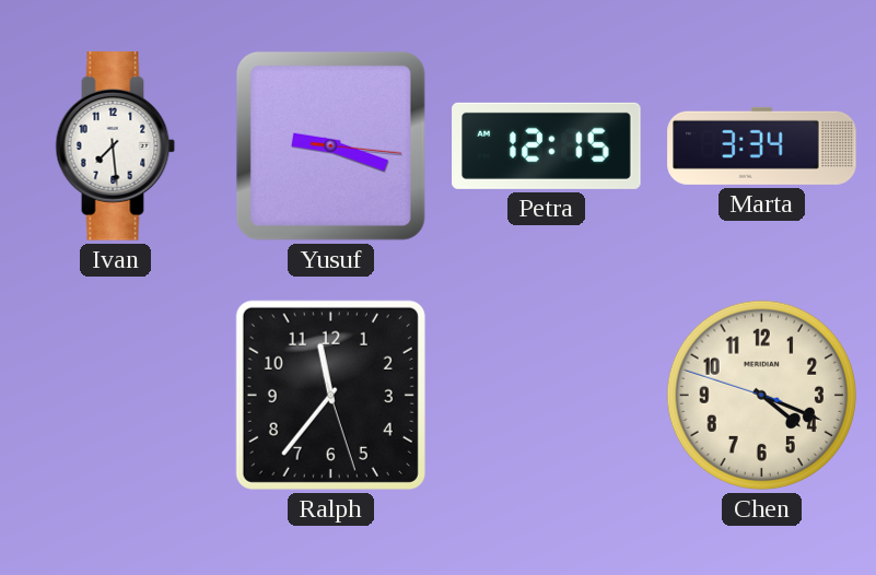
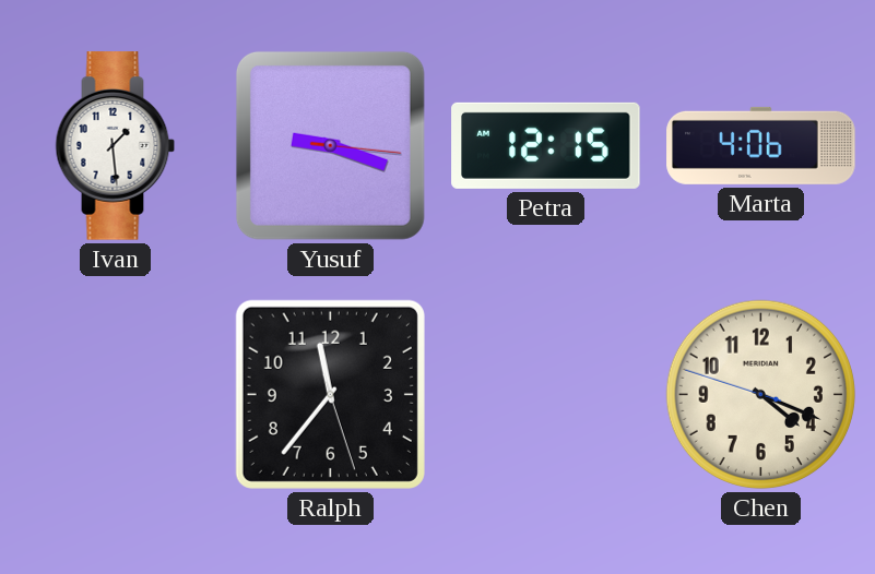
Ivan: 7:29 -> 1:29 (116, 146)
Marta: 3:34 -> 4:06 (761, 145)
